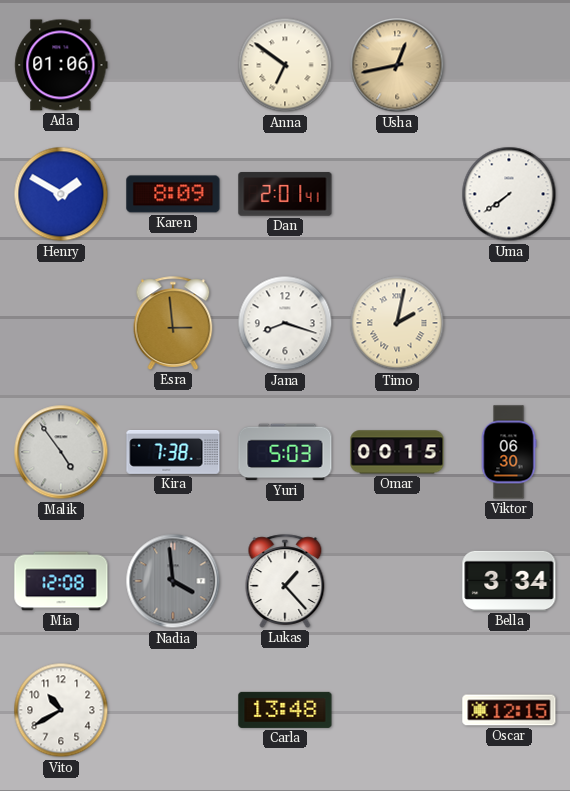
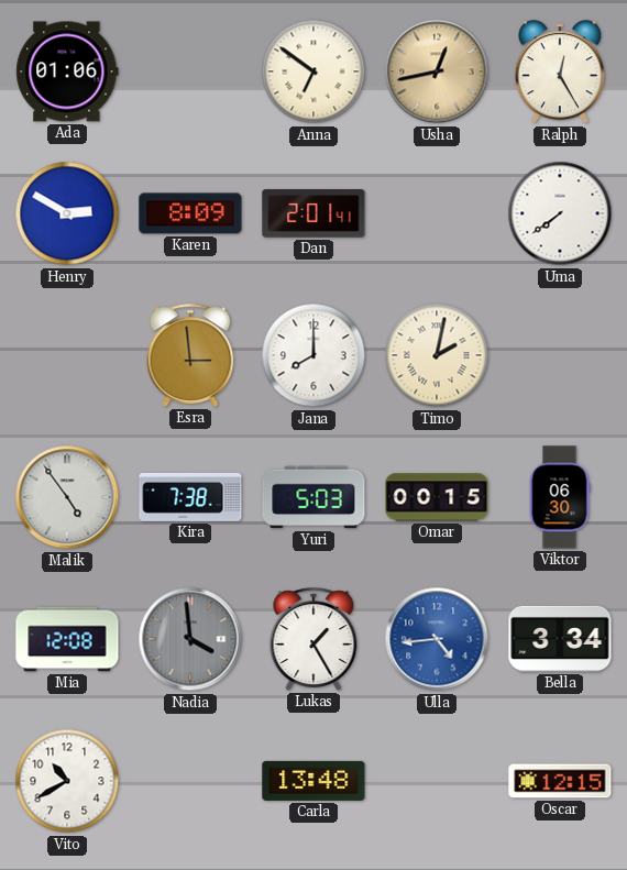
Ralph: none -> 12:25 (560, 73)
Henry: 1:50 -> 2:50 (67, 213)
Jana: 8:18 -> 8:00 (313, 355)
Lukas: 1:23 -> 1:25 (313, 639)
Ulla: none -> 4:44 (437, 639)
